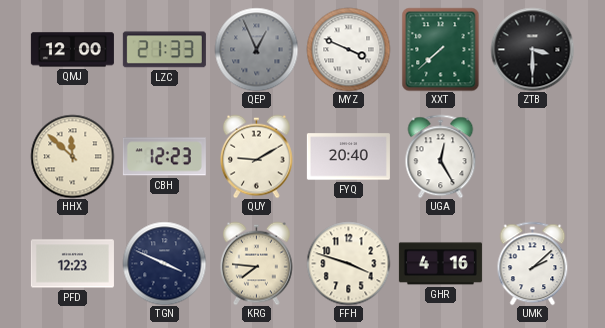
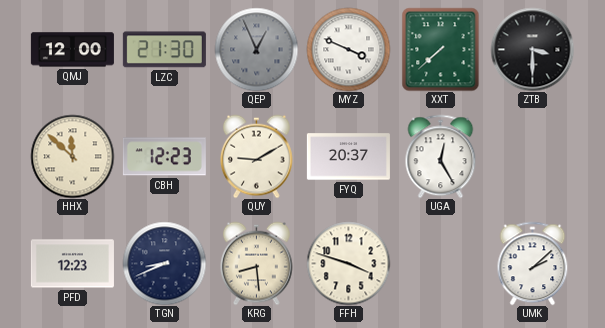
LZC: 21:33 -> 21:30 (164, 50)
FYQ: 20:40 -> 20:37 (348, 157)
TGN: 3:49 -> 8:41 (164, 263)
KRG: 7:46 -> 8:29 (257, 263)
GHR: 4:16 -> none (440, 264)
